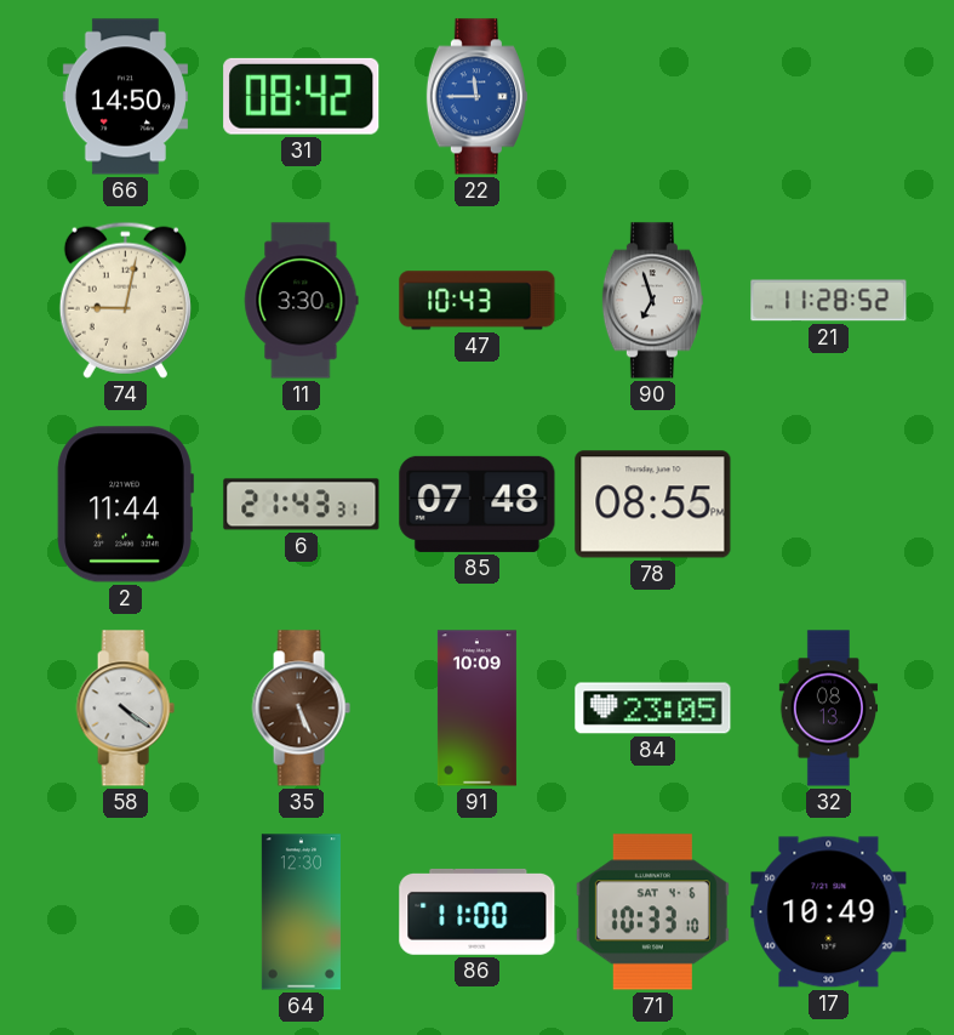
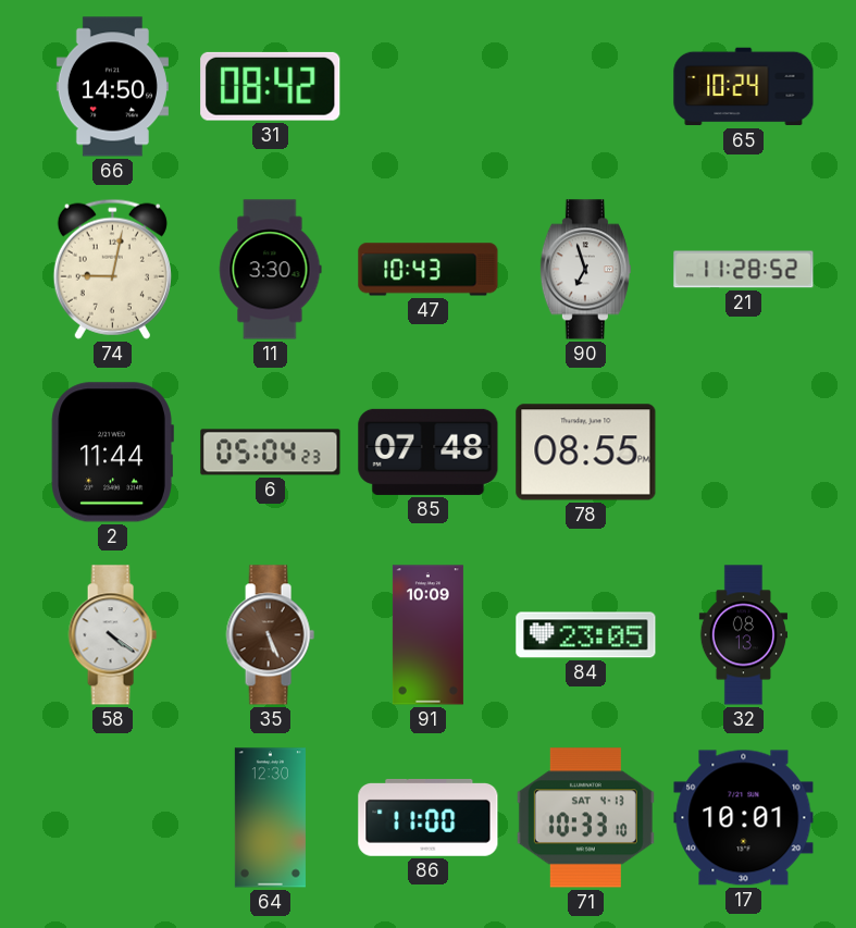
22: 11:45 -> none (476, 97)
65: none -> 10:24 (744, 87)
6: 21:43 -> 05:04 (271, 453)
71 date: SAT 4-6 -> SAT 4-13 (585, 818)
17: 10:49 -> 10:01 (744, 818)
